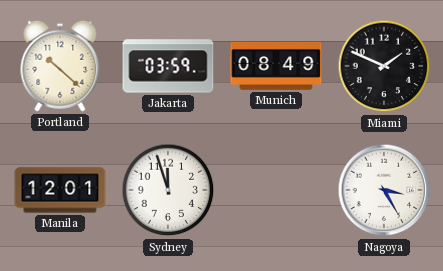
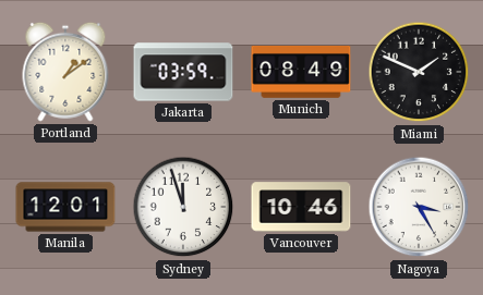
Portland: 10:22 -> 1:09 (65, 72)
Vancouver: none -> 10:46 (301, 207)
